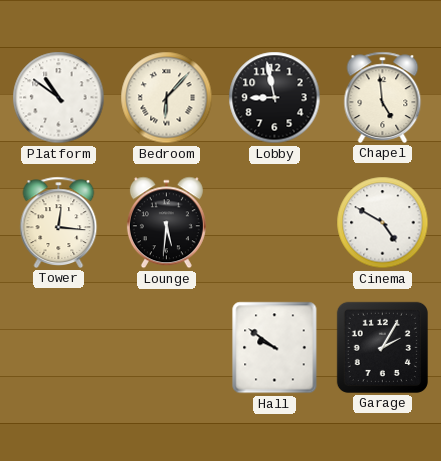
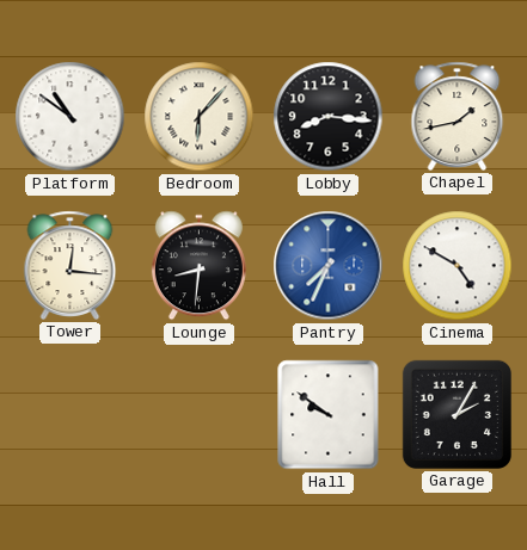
Lobby: 8:58 -> 8:16 (329, 117)
Chapel: 4:59 -> 1:43 (458, 116)
Lounge: 5:31 -> 8:31 (198, 266)
Pantry: none -> 7:34 (329, 266)
